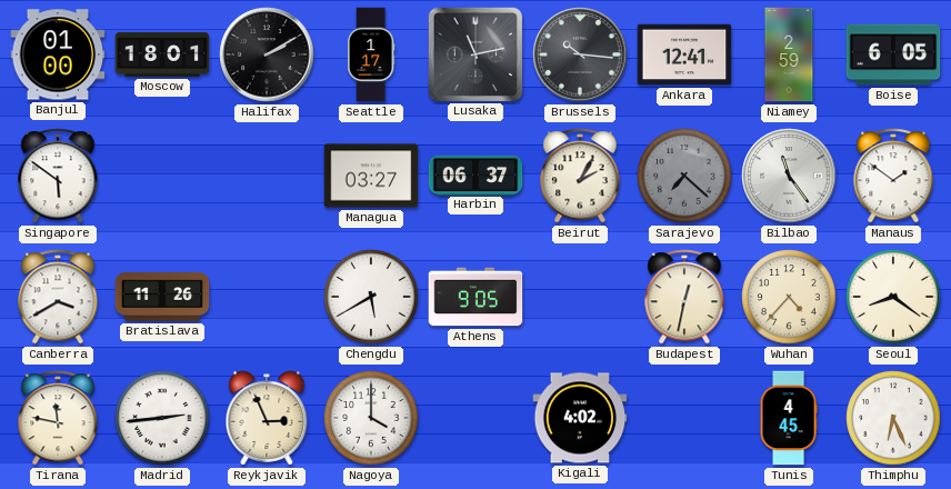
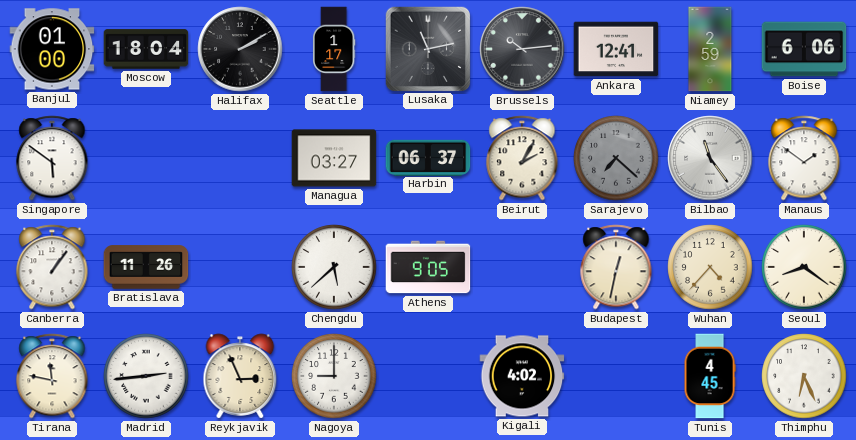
Moscow: 18:01 -> 18:04 (146, 49)
Brussels: 10:16 -> 10:14 (522, 49)
Boise: 6:05 -> 6:06 (804, 49)
Canberra: 3:40 -> 1:06 (52, 267)
Chengdu: 5:40 -> 5:38 (334, 267)
Nagoya: 4:00 -> 9:00 (334, 376)
